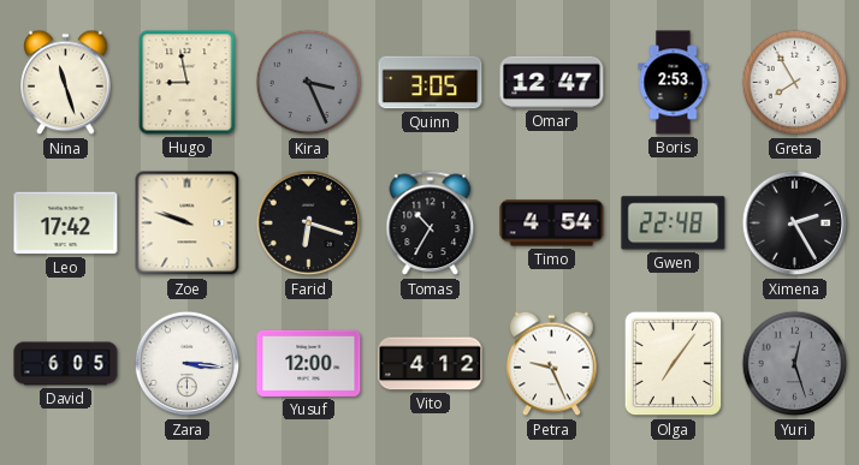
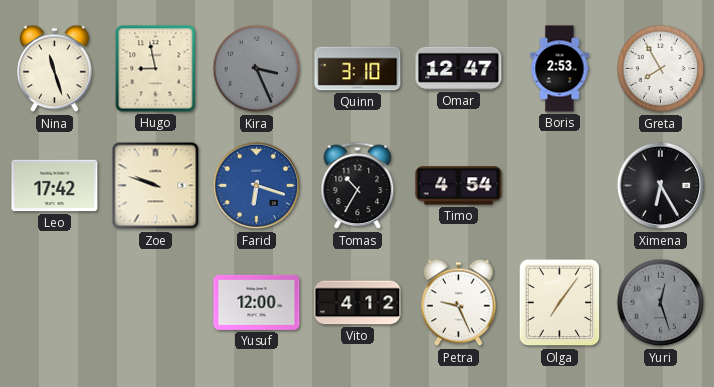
Quinn: 3:05 -> 3:10 (358, 69)
Farid dial: black -> blue (257, 186)
Gwen: 22:48 -> none (674, 223)
Ximena: 2:25 -> 6:25 (661, 186)
David: 6:05 -> none (66, 364)
Zara: 3:16 -> none (188, 364)
